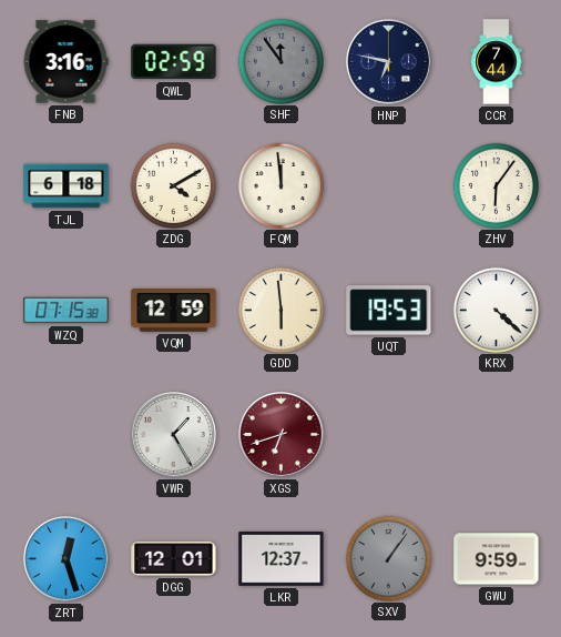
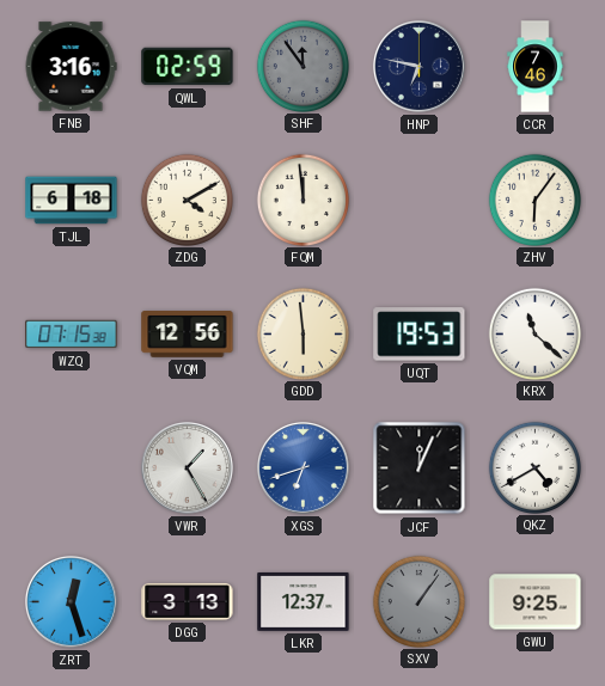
CCR: 7:44 -> 7:46 (536, 67)
VQM: 12:59 -> 12:56 (188, 335)
KRX: 4:22 -> 11:22 (534, 333)
XGS dial: burgundy -> blue (302, 467)
JCF: none -> 12:04 (420, 468)
QKZ: none -> 4:40 (534, 467)
DGG: 12:01 -> 3:13 (188, 601)
GWU: 9:59 -> 9:25 (536, 602)
